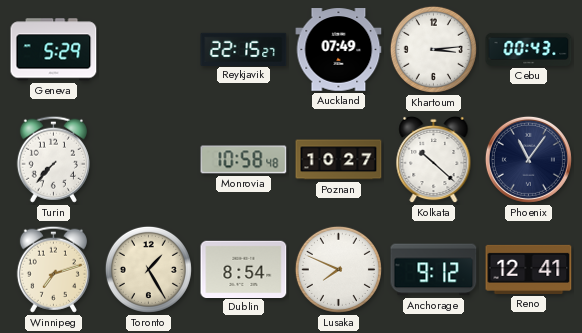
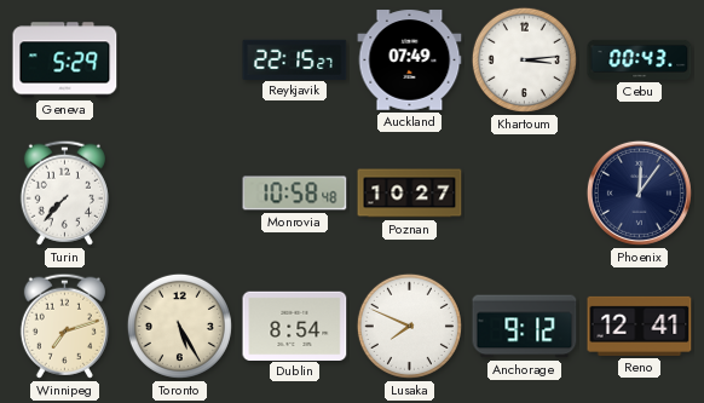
Kolkata: 10:22 -> none (434, 160)
Phoenix: 11:06 -> 12:06 (639, 192)
Toronto: 1:25 -> 5:25 (179, 326)
